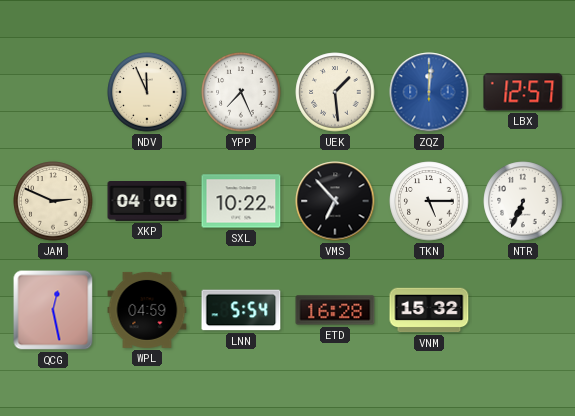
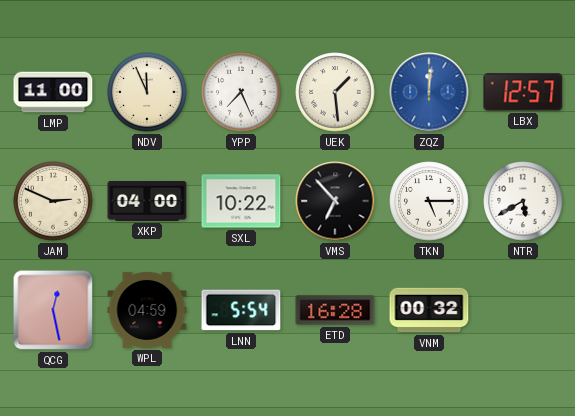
LMP: none -> 11:00 (53, 92)
NTR: 6:34 -> 5:40 (523, 201)
VNM: 15:32 -> 00:32 (429, 310)
